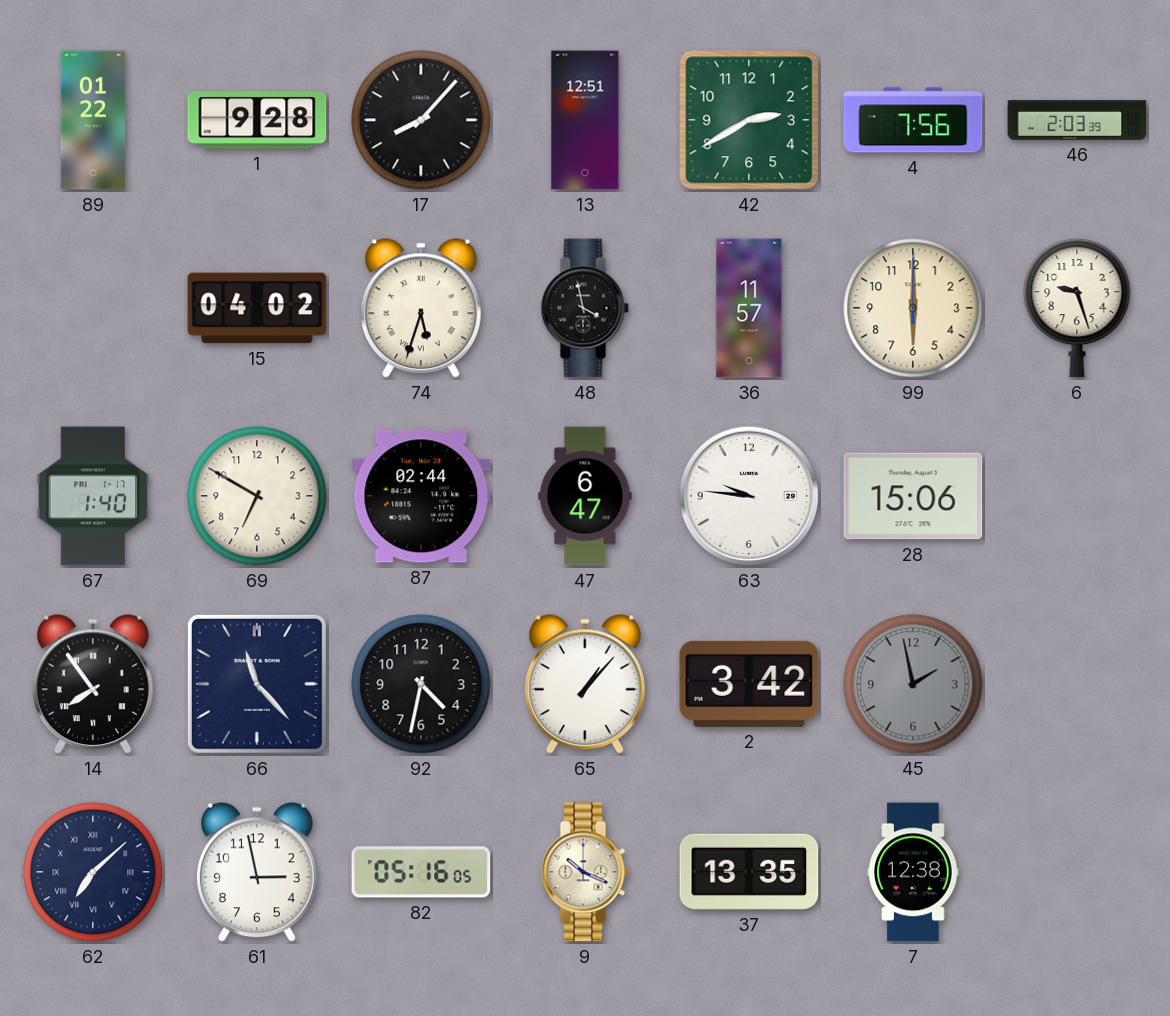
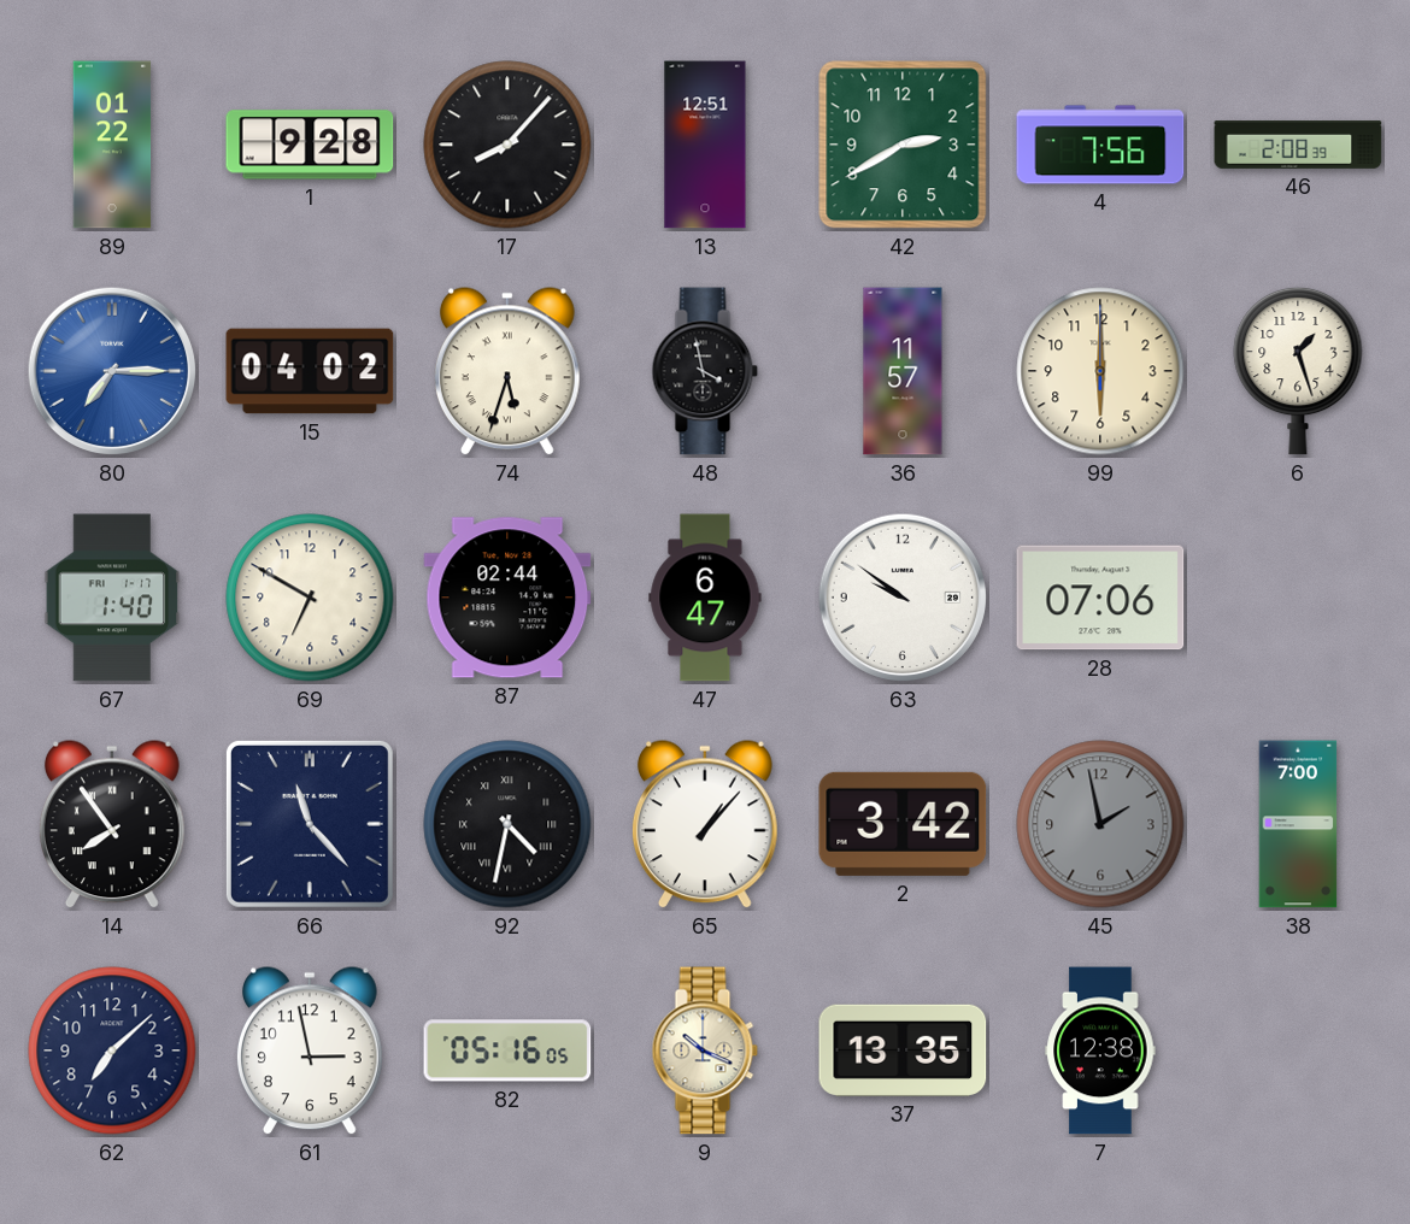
46: 2:03 -> 2:08 (1298, 145)
80: none -> 7:15 (112, 371)
6: 9:27 -> 1:27 (1298, 371)
63: 9:46 -> 9:51 (903, 598)
28: 15:06 -> 07:06 (1100, 598)
92 numerals: Arabic -> Roman (507, 824)
38: none -> 7:00 (1298, 824)
62 numerals: Roman -> Arabic (112, 1051)
